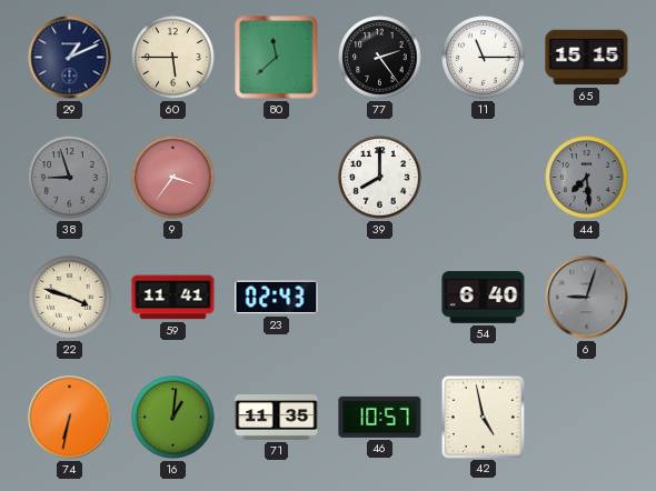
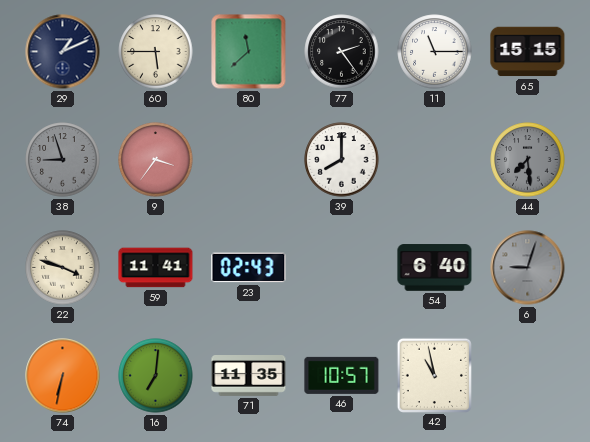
16: 1:01 -> 7:01 (156, 376)
42: 4:58 -> 10:58 (434, 375)
